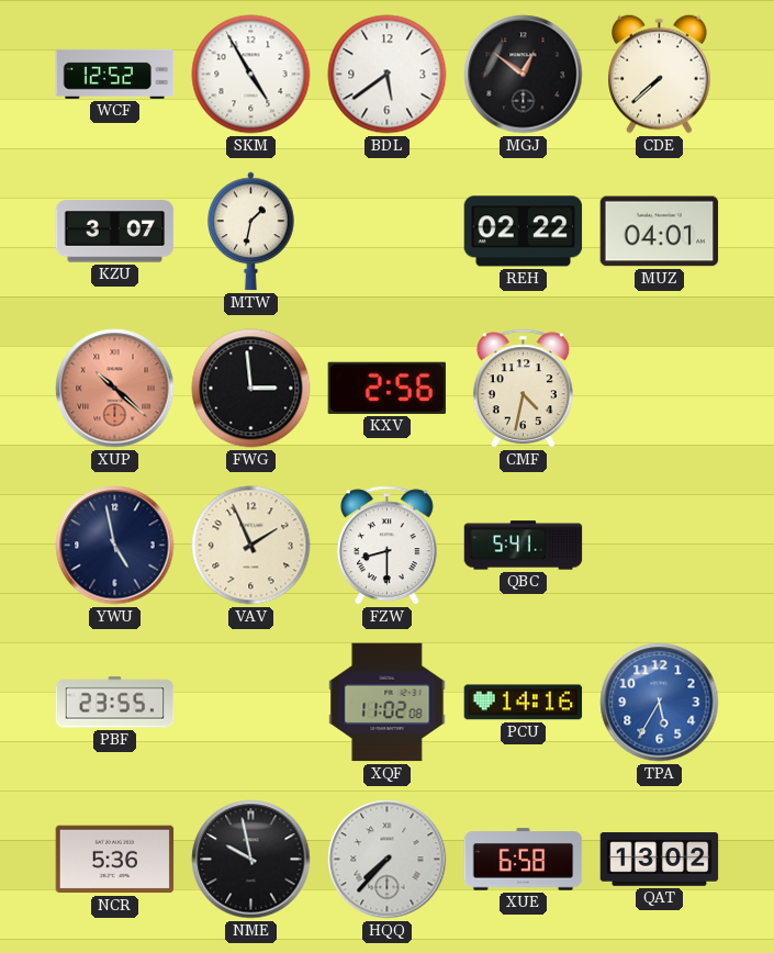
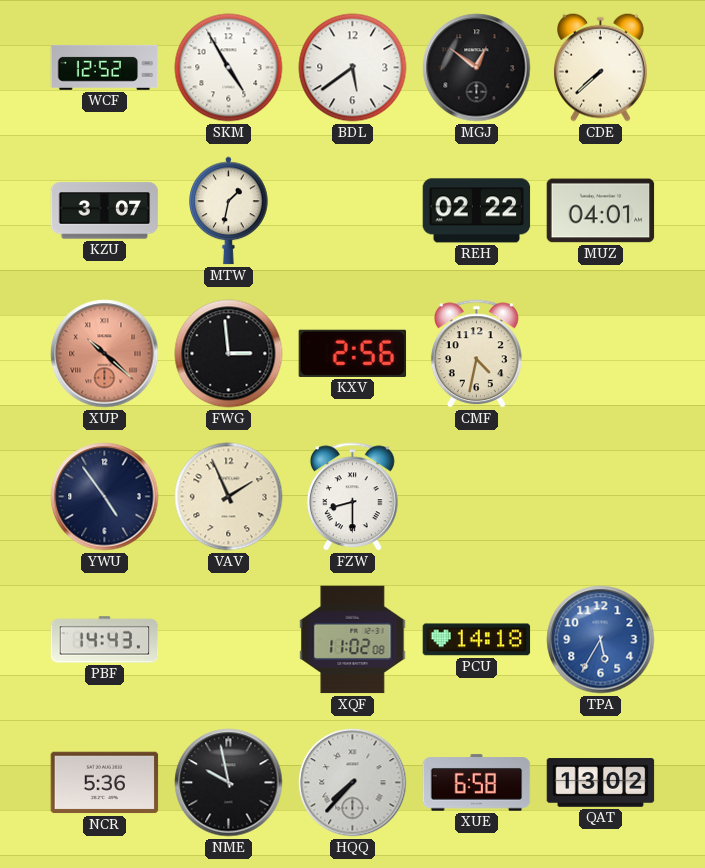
YWU: 4:58 -> 4:54 (105, 497)
QBC: 5:41 -> none (524, 546)
PBF: 23:55 -> 14:43 (105, 640)
PCU: 14:16 -> 14:18 (477, 640)
